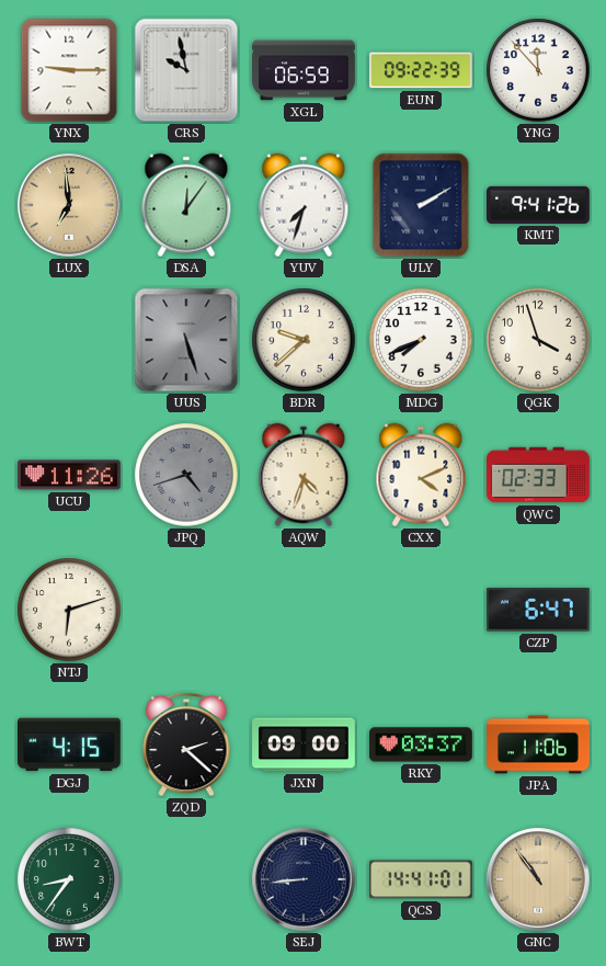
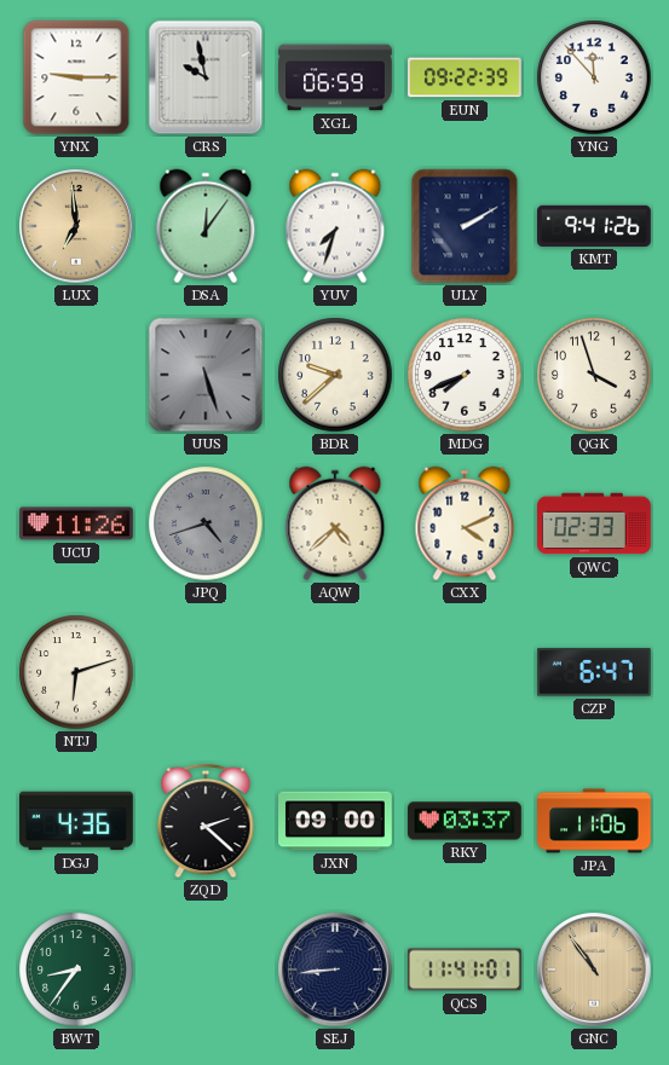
AQW: 4:33 -> 4:38 (335, 523)
DGJ: 4:15 -> 4:36 (77, 821)
QCS: 14:41 -> 11:41 (466, 970)
